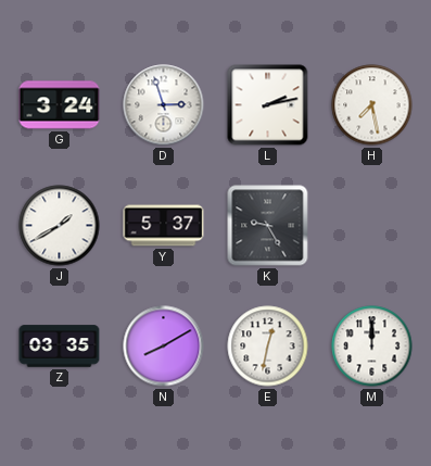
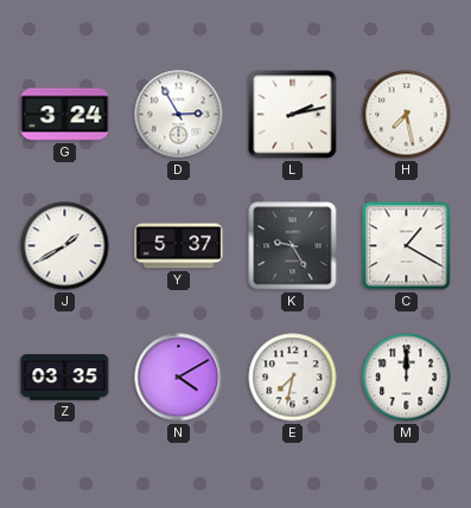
D: 2:57 -> 2:55 (179, 115)
C: none -> 1:20 (407, 246)
N: 8:10 -> 4:10 (179, 378)
E: 12:32 -> 7:32 (293, 378)
